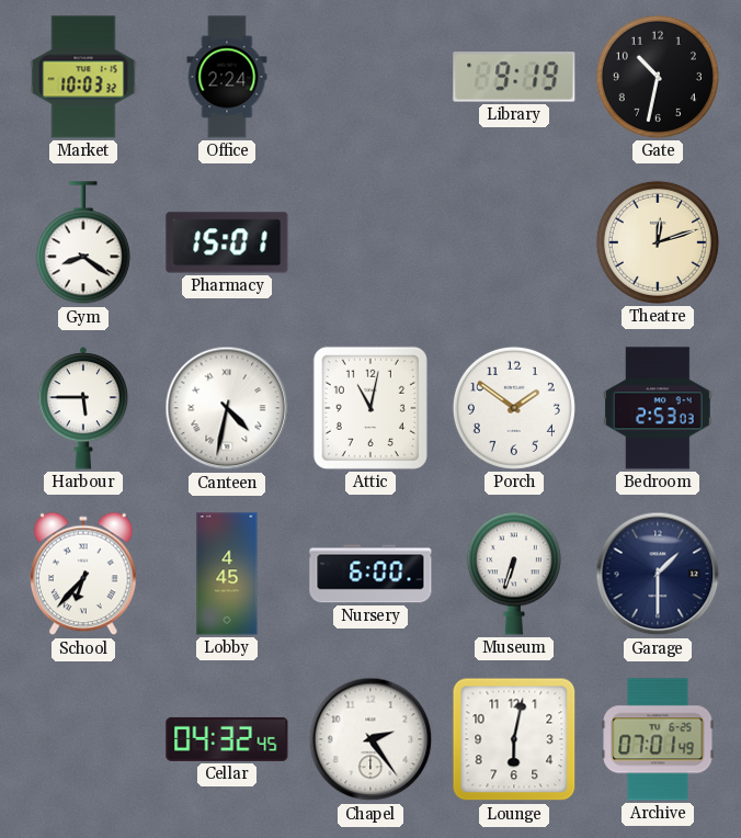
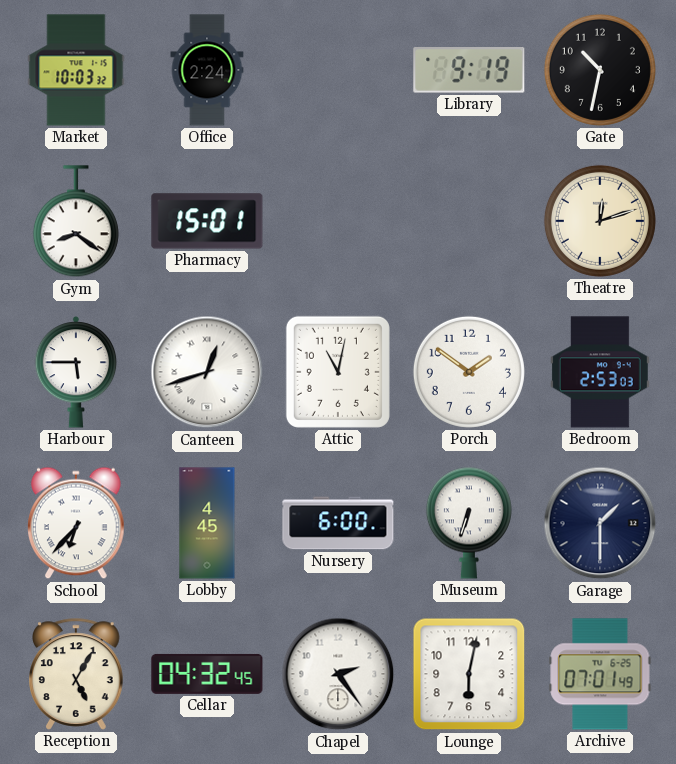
Canteen: 4:32 -> 12:42 (207, 372)
Reception: none -> 5:05 (76, 674)
